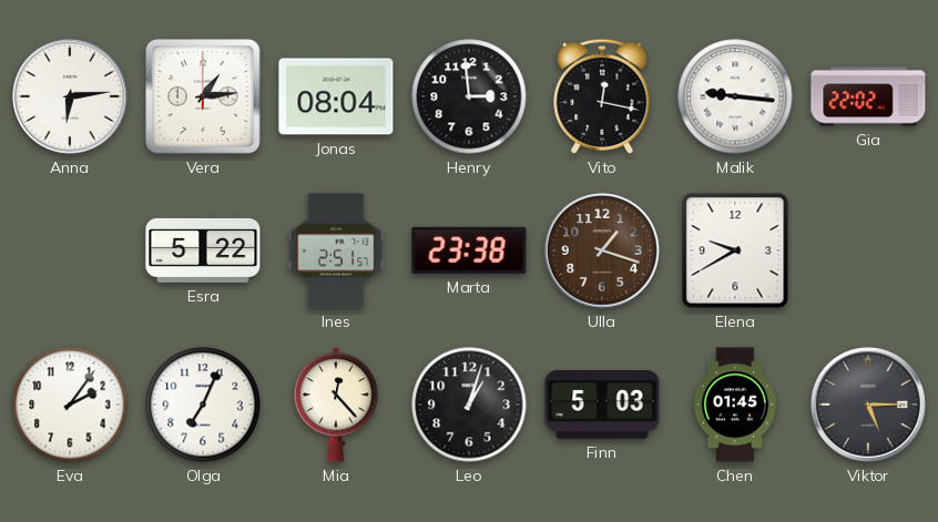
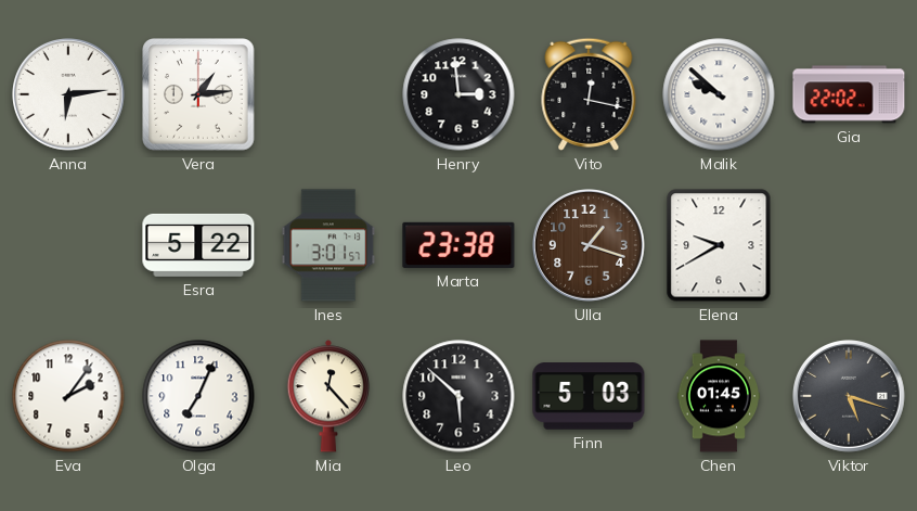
Jonas: 08:04 -> none (336, 96)
Malik: 9:16 -> 9:52 (719, 94)
Ines: 2:51 -> 3:01 (328, 245)
Leo: 1:03 -> 5:52 (458, 396)
Viktor: 5:15 -> 5:18 (850, 397)
